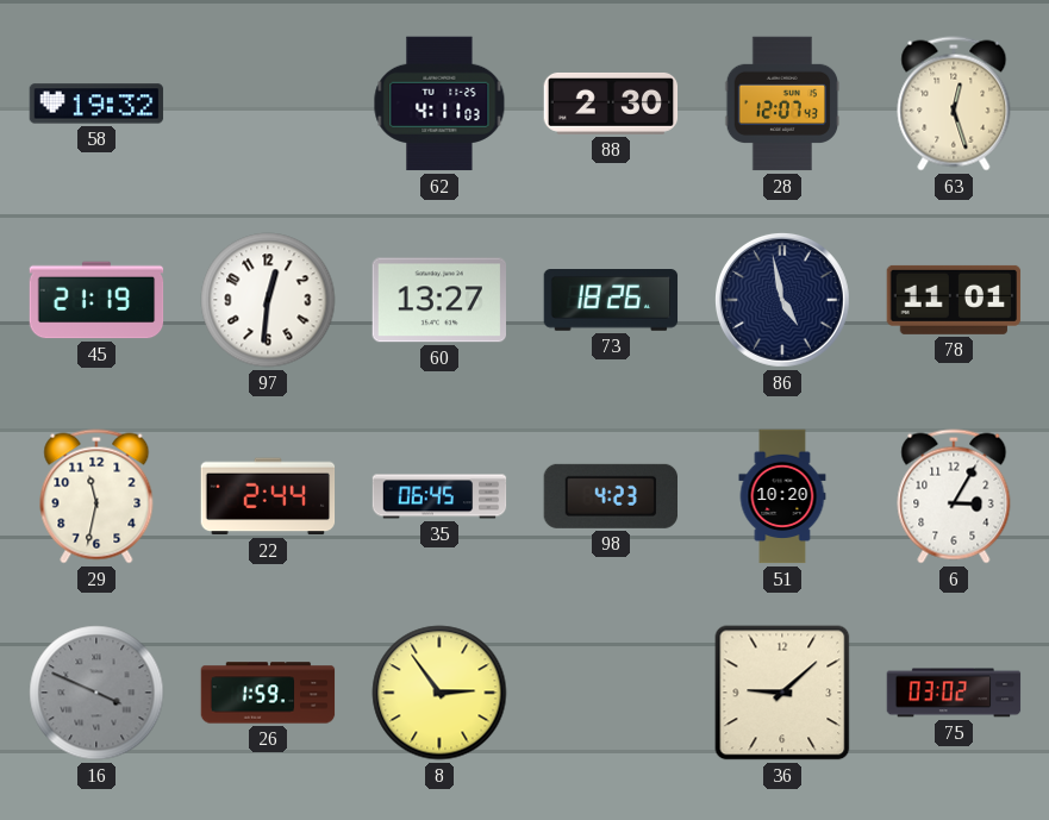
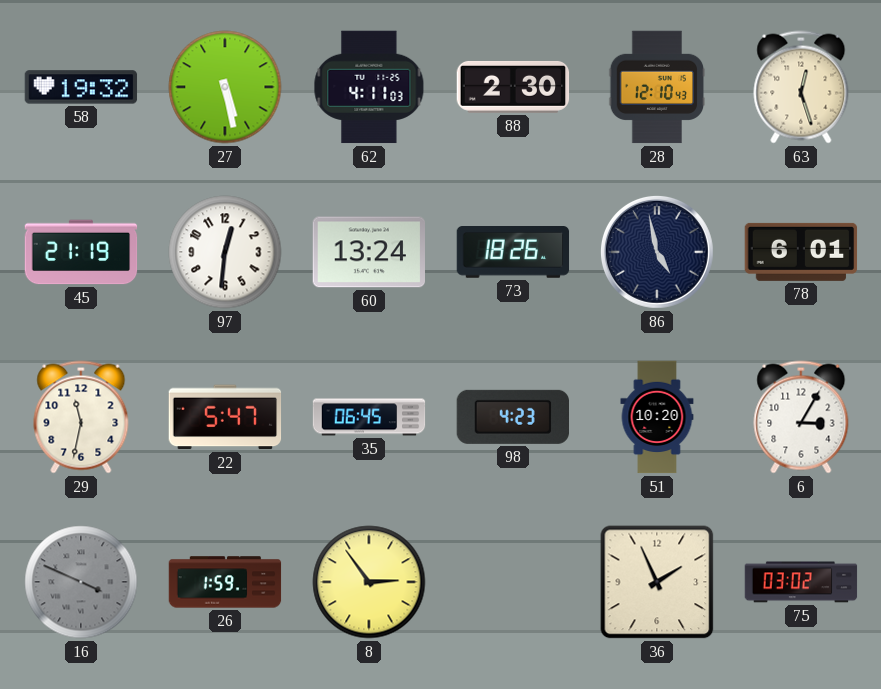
27: none -> 5:28 (225, 87)
28: 12:07 -> 12:10 (657, 87)
60: 13:27 -> 13:24 (368, 252)
78: 11:01 -> 6:01 (801, 252)
22: 2:44 -> 5:47 (225, 417)
36: 9:08 -> 1:56 (657, 582)
